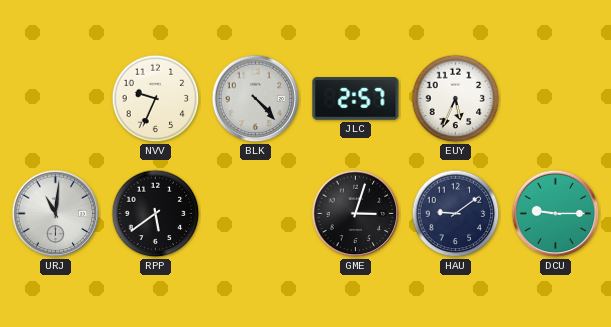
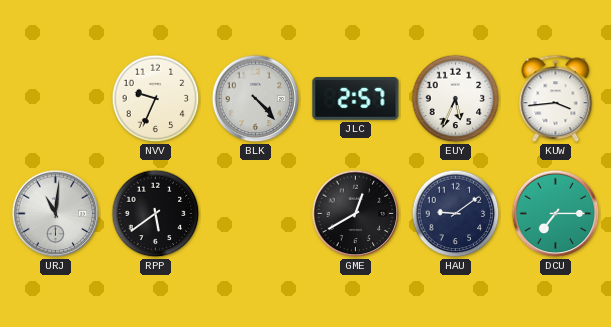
KUW: none -> 3:44 (556, 99)
GME: 3:03 -> 12:40 (356, 214)
DCU: 9:15 -> 7:15 (556, 214)
